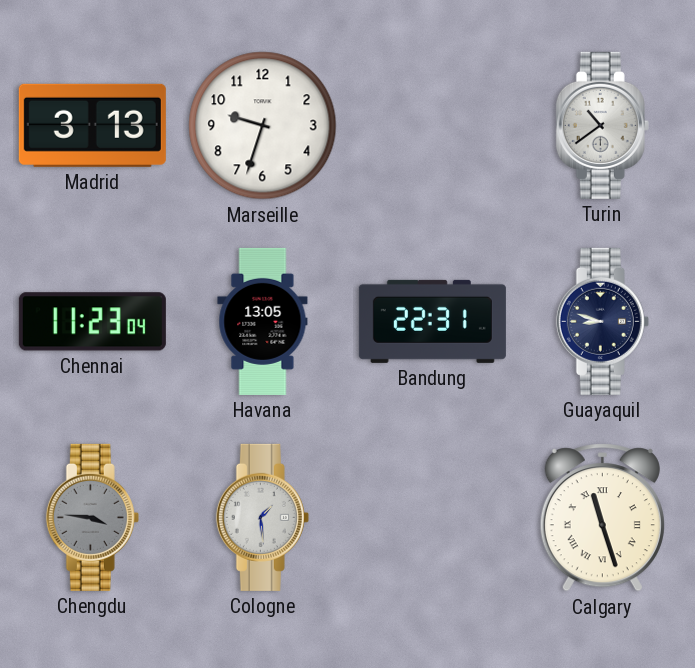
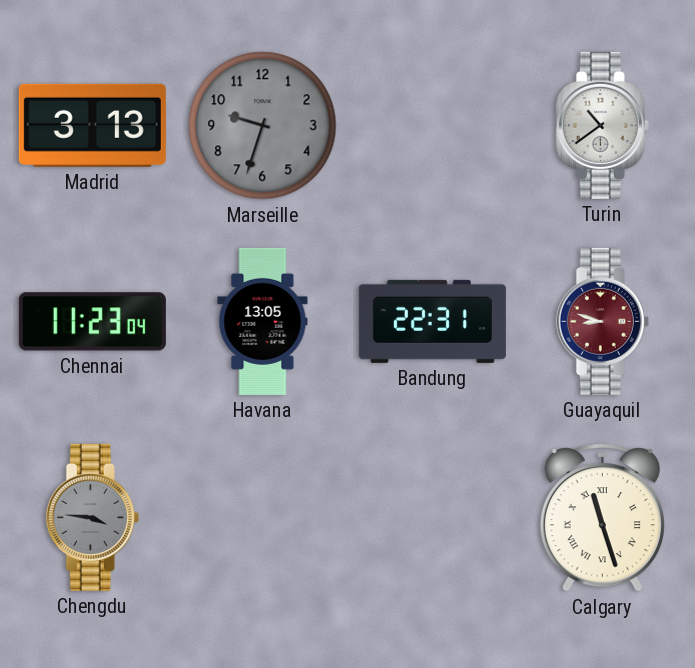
Marseille dial: white -> grey (263, 126)
Guayaquil dial: navy -> burgundy (602, 321)
Cologne: 1:29 -> none (262, 517)
